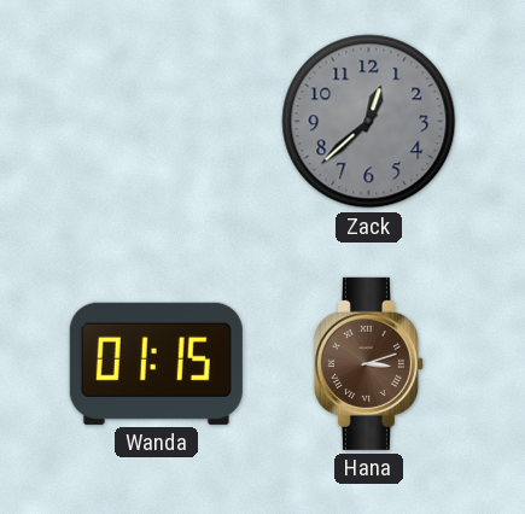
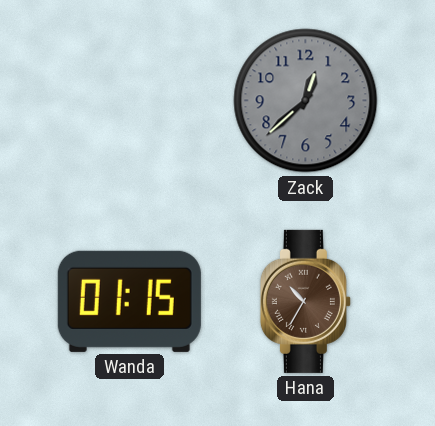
Hana: 3:12 -> 10:35 (305, 301)
